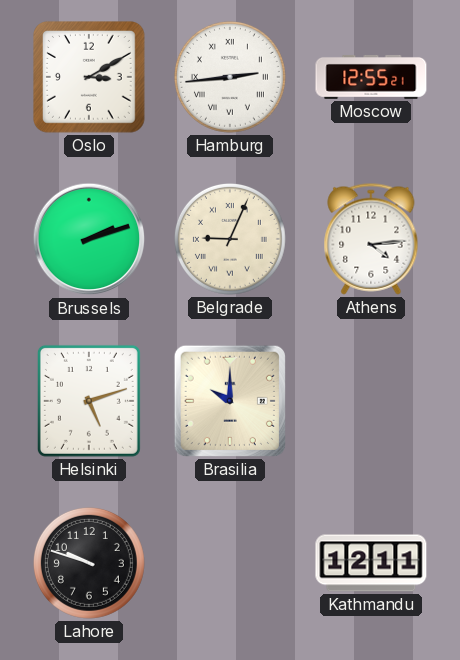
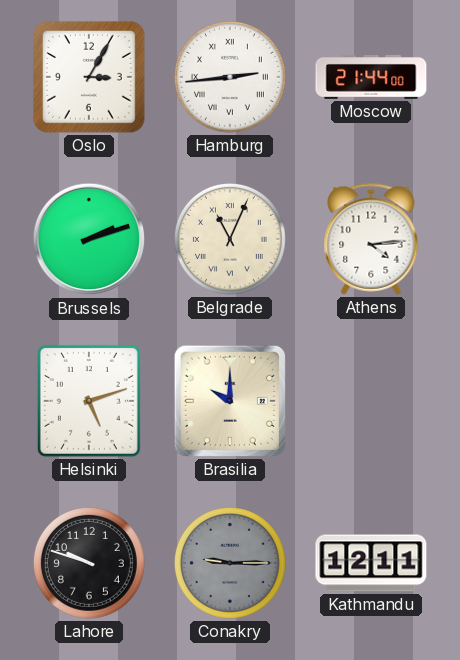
Oslo: 3:10 -> 3:05 (90, 78)
Moscow: 12:55 -> 21:44 (371, 77)
Belgrade: 9:04 -> 11:04 (230, 239)
Conakry: none -> 9:15 (230, 563)
